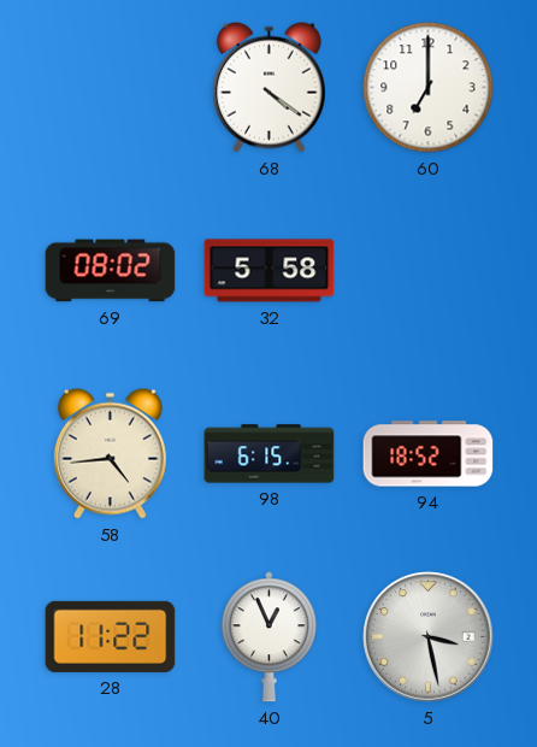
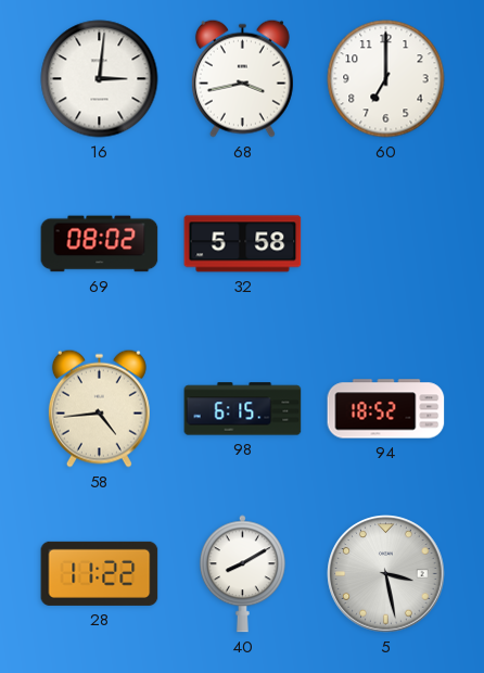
16: none -> 3:01 (100, 79)
68: 4:21 -> 3:43 (242, 78)
40: 12:56 -> 8:10 (242, 574)
